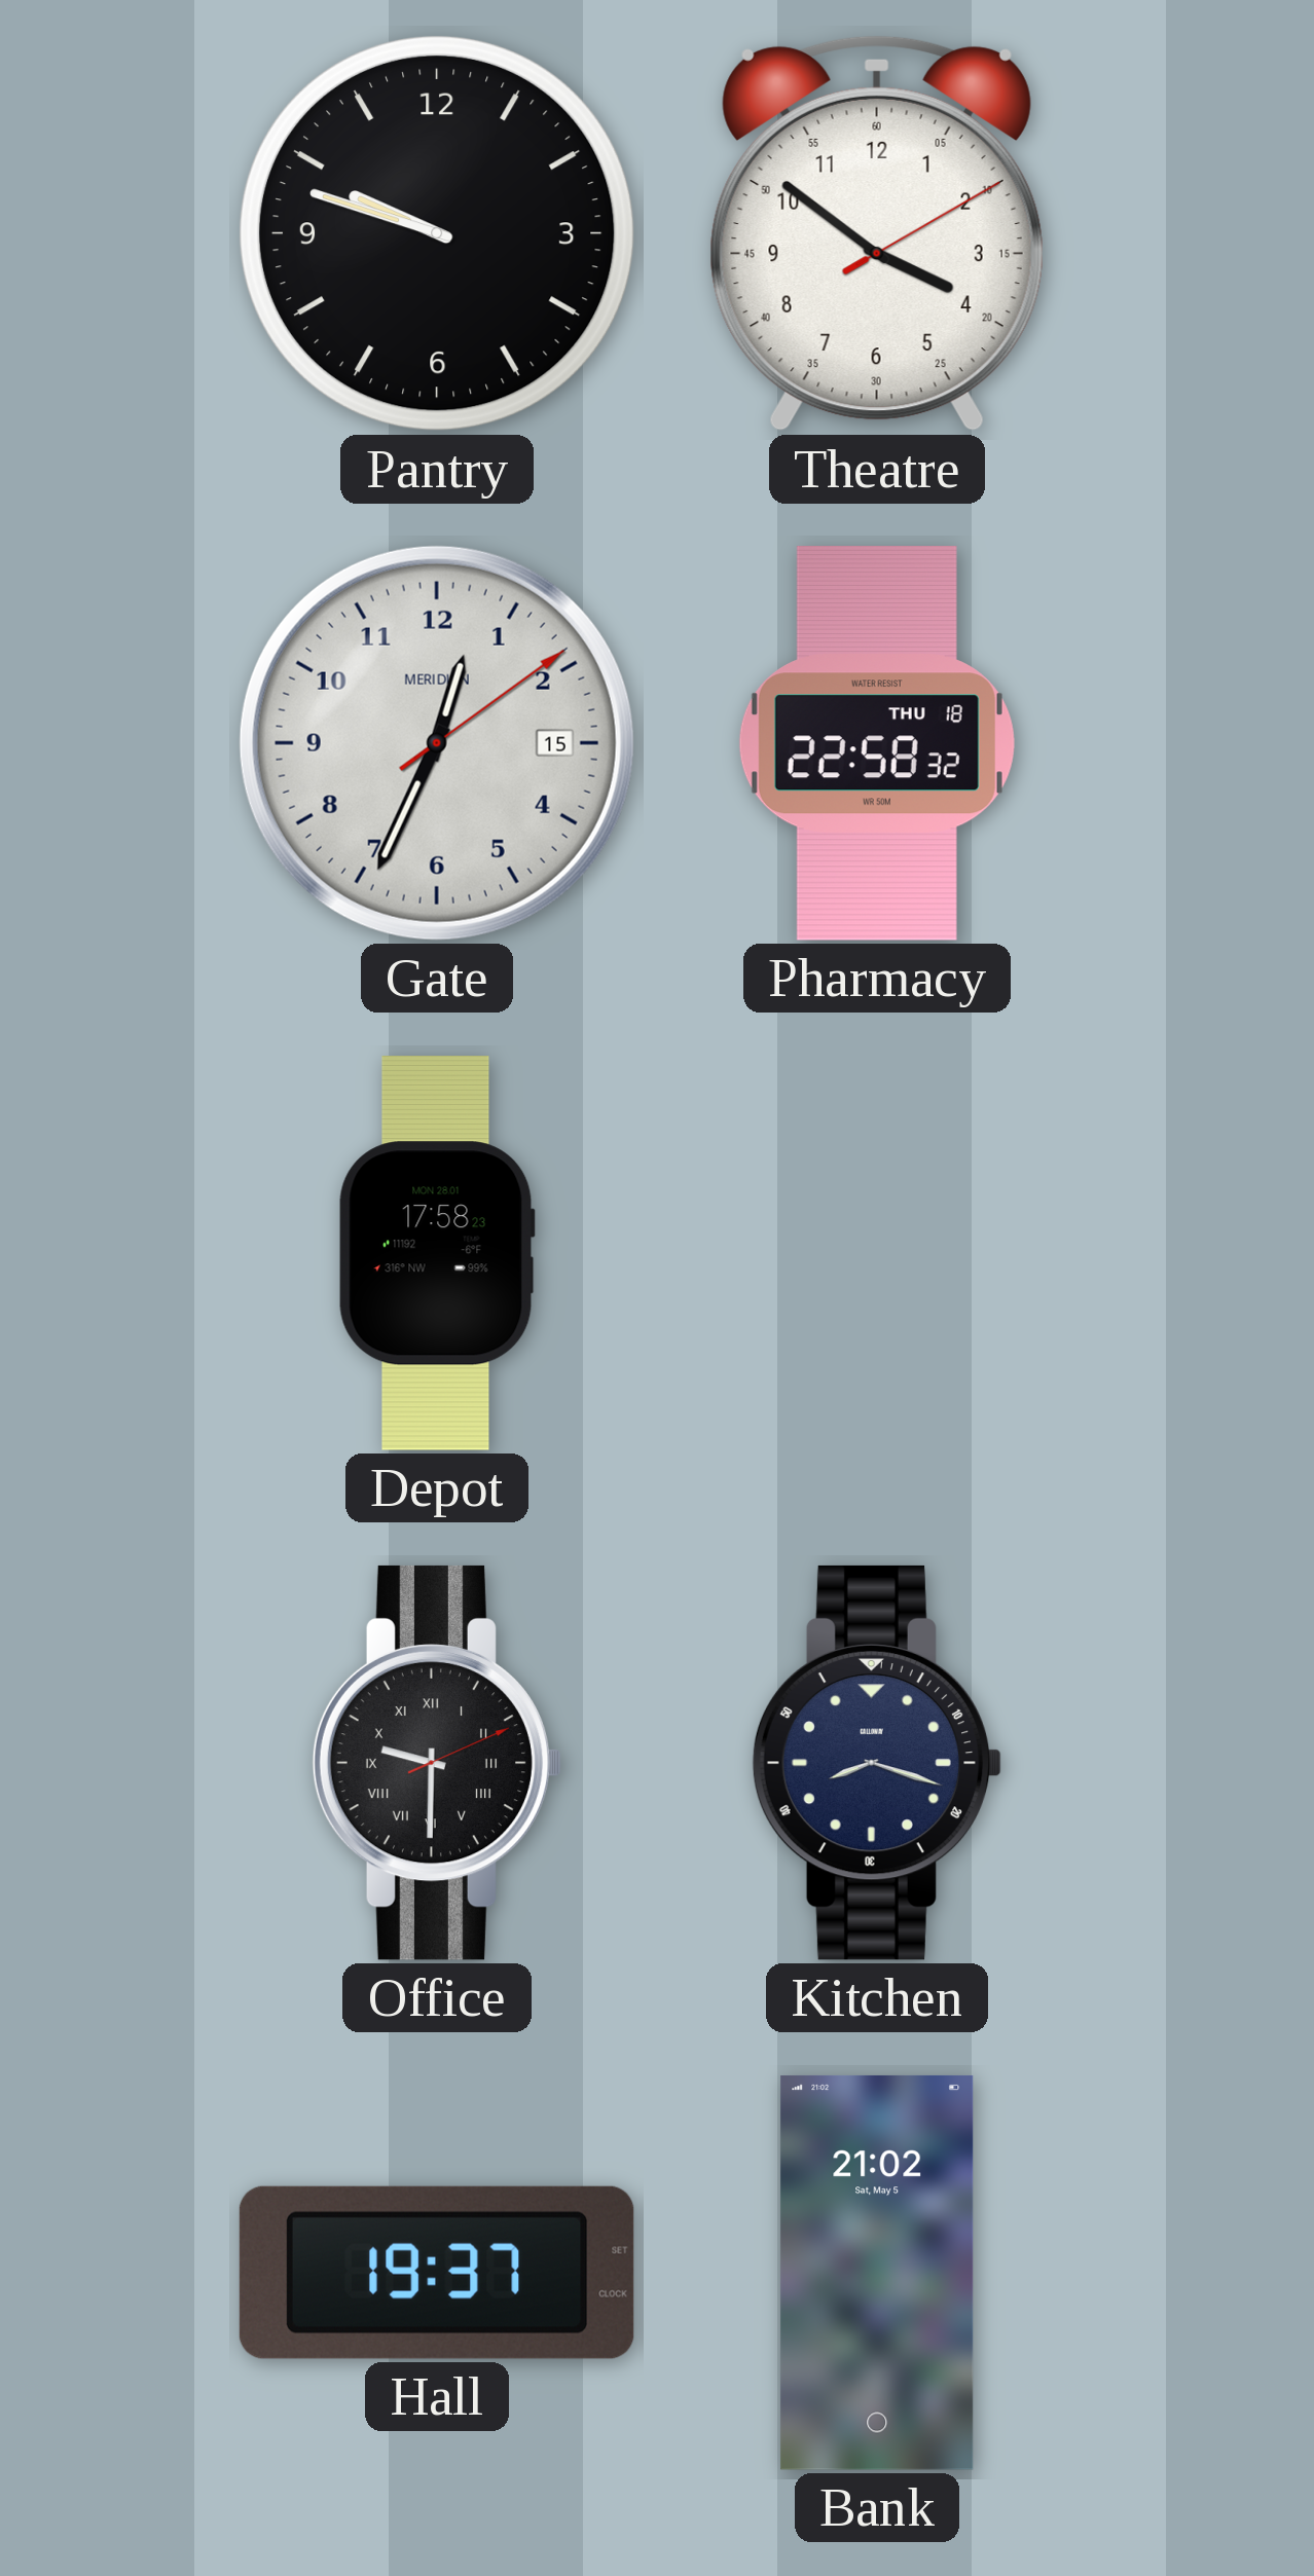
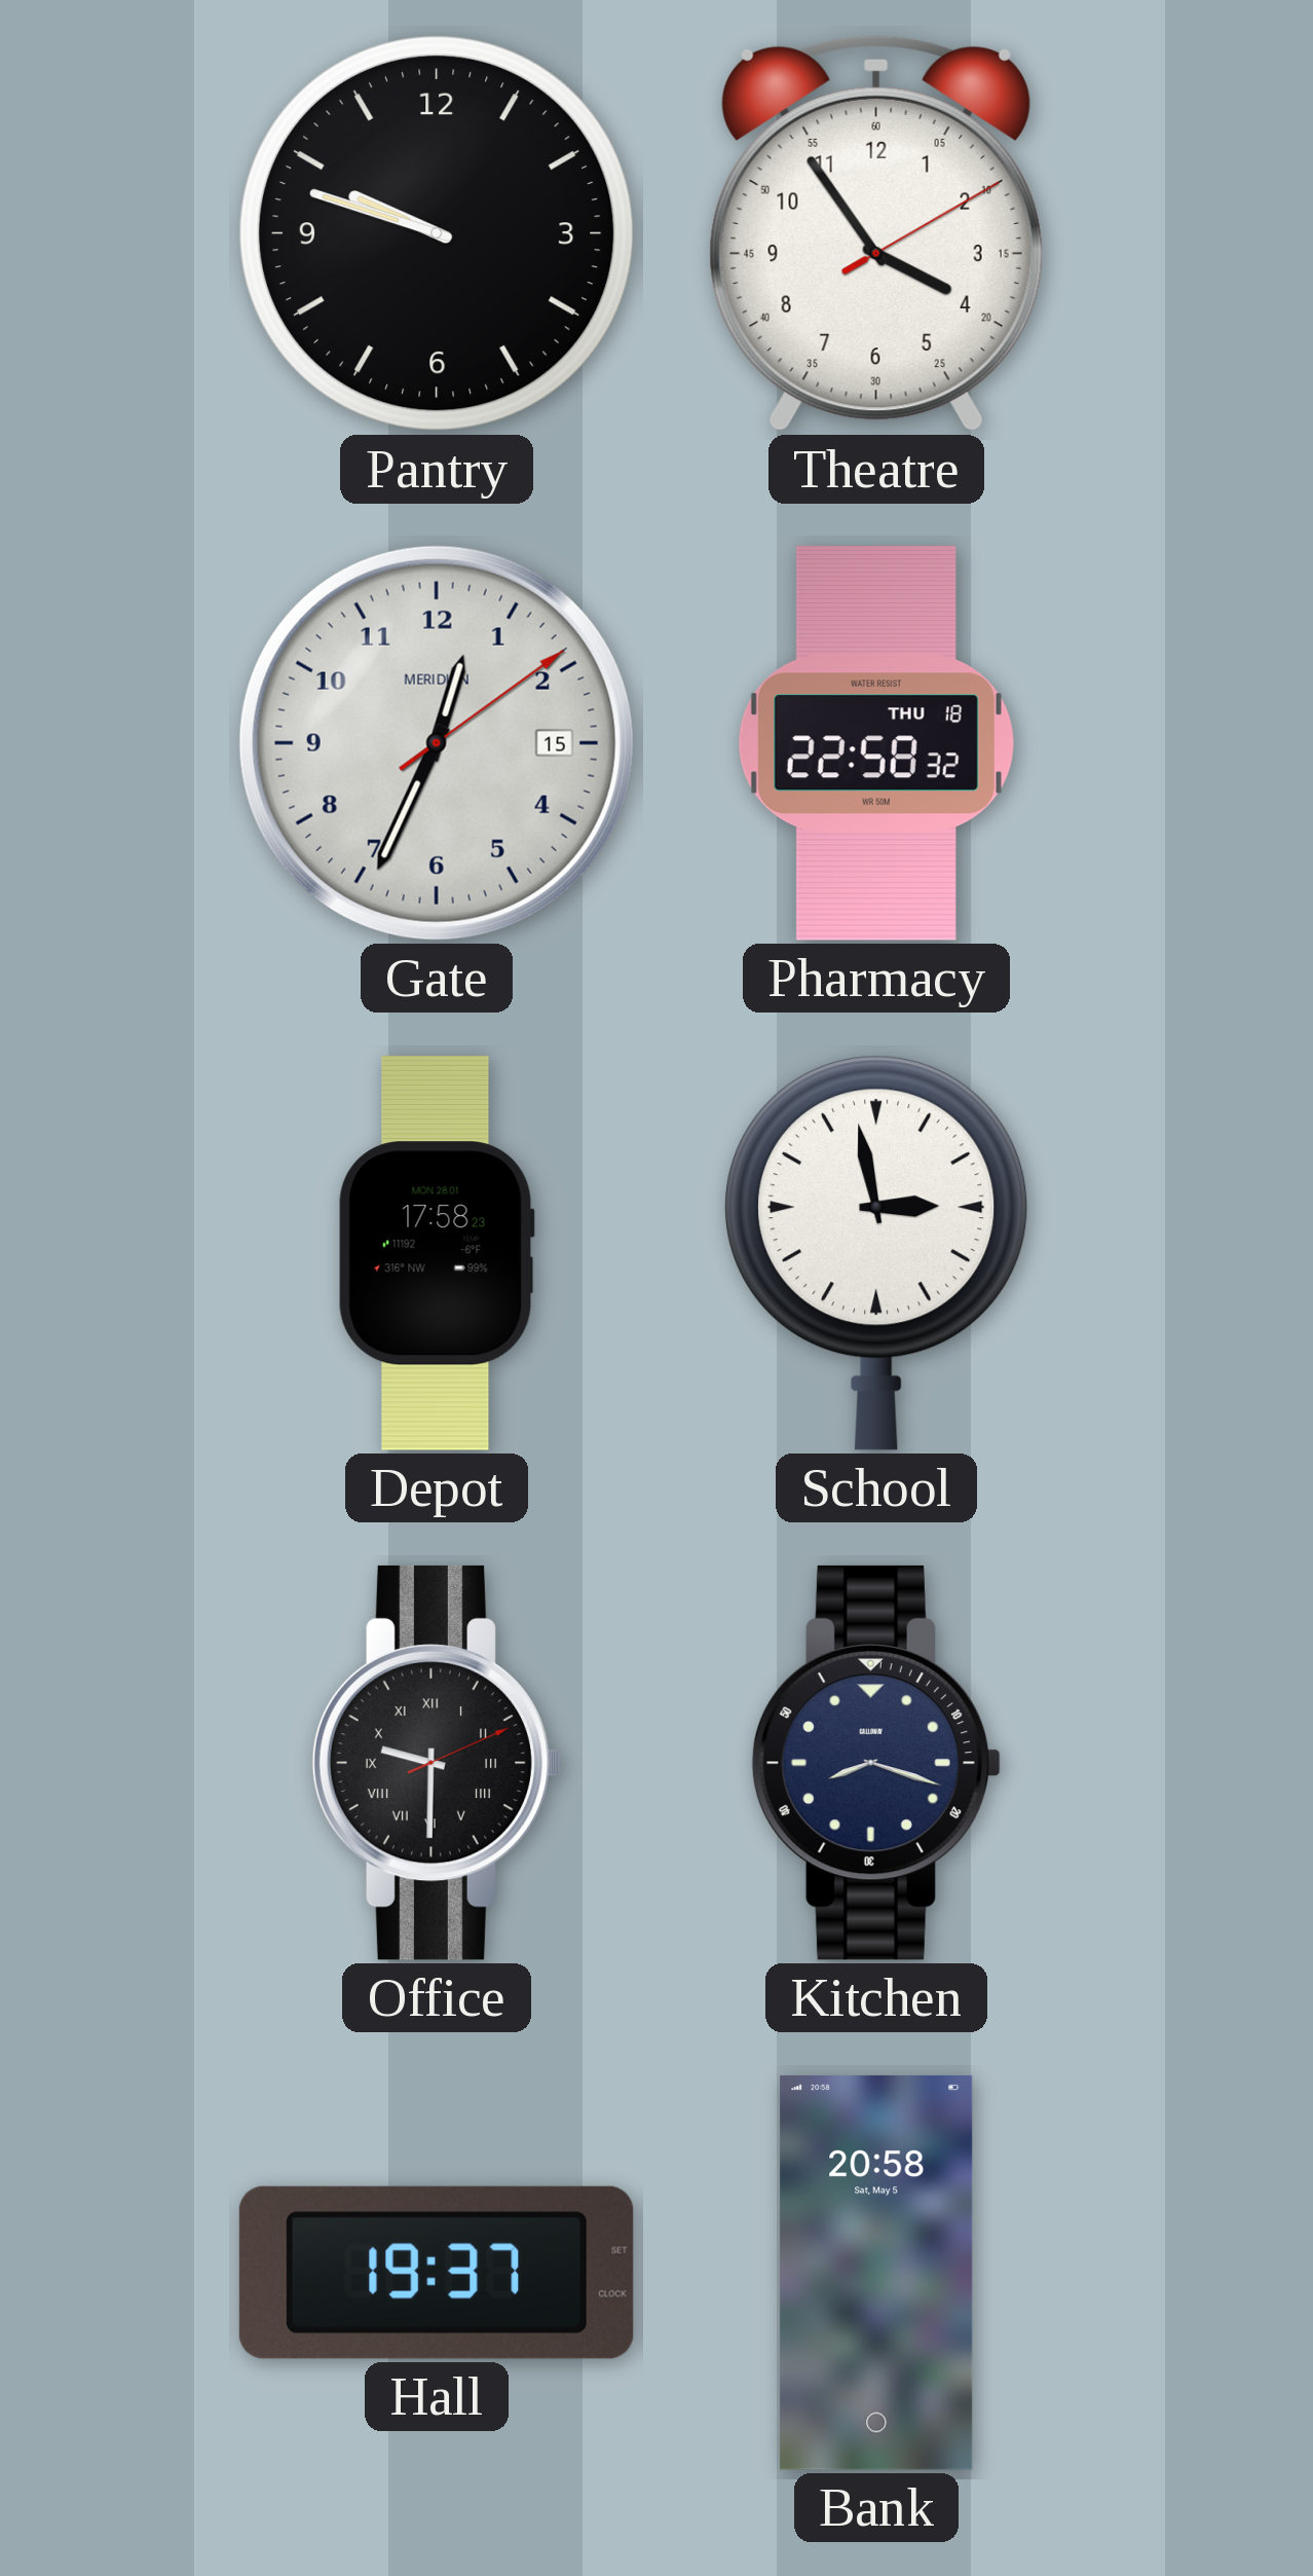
Theatre: 3:51 -> 3:54 (876, 233)
School: none -> 2:58 (876, 1253)
Bank: 21:02 -> 20:58 (876, 2273)
